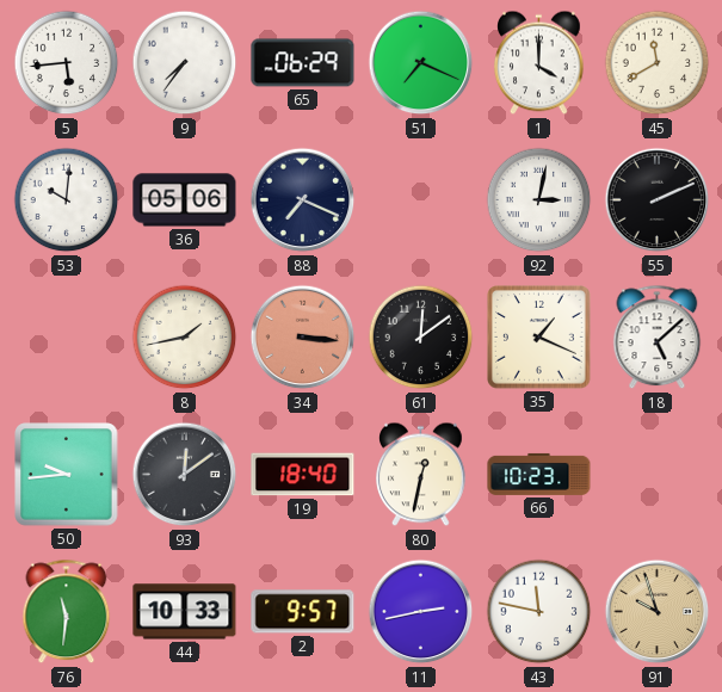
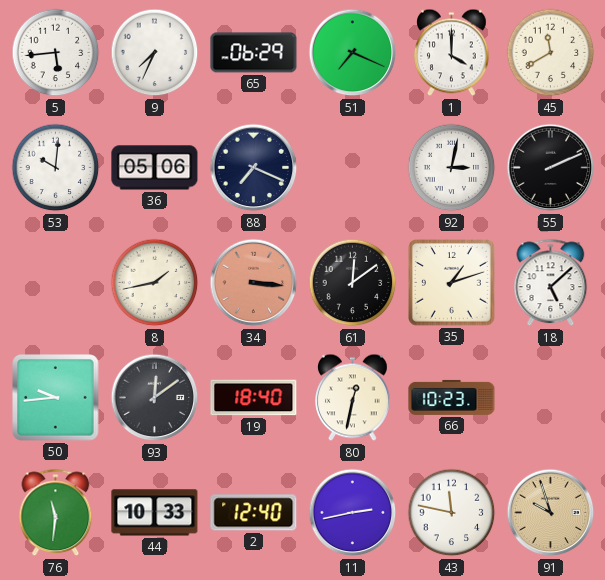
9: 7:36 -> 7:34 (155, 53)
35: 1:19 -> 1:12 (452, 283)
2: 9:57 -> 12:40 (254, 513)
